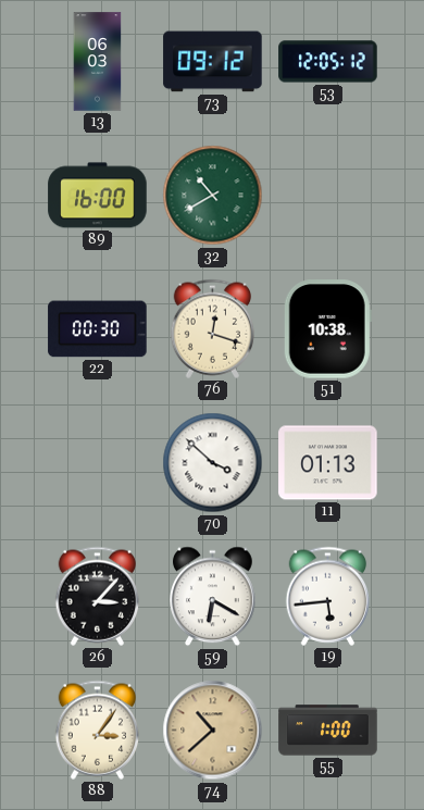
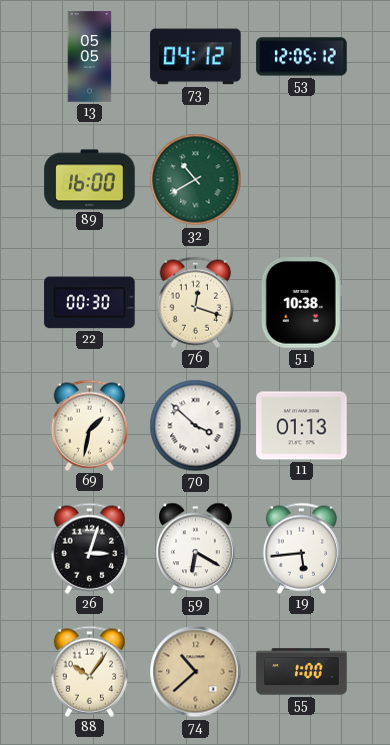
13: 06:03 -> 05:05 (90, 57)
73: 09:12 -> 04:12 (196, 57)
69: none -> 1:32 (90, 425)
26: 3:07 -> 3:03 (90, 548)
88: 3:06 -> 10:06 (90, 671)
